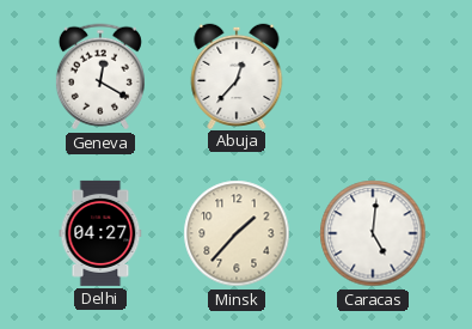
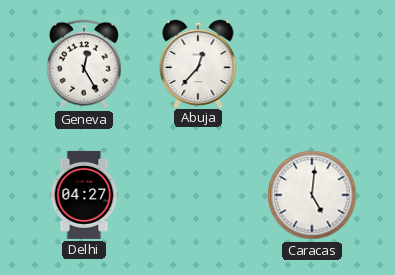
Geneva: 12:20 -> 12:25 (84, 64)
Minsk: 1:37 -> none (237, 233)
